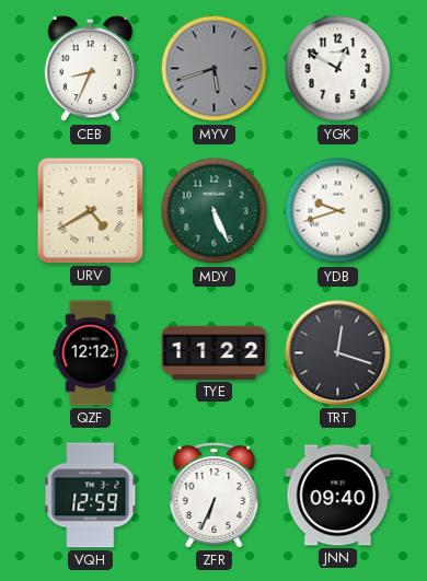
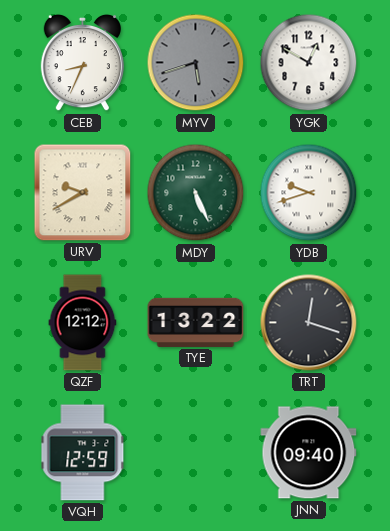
URV: 4:40 -> 9:40 (83, 193)
TYE: 11:22 -> 13:22 (196, 322)
ZFR: 6:34 -> none (215, 496)
